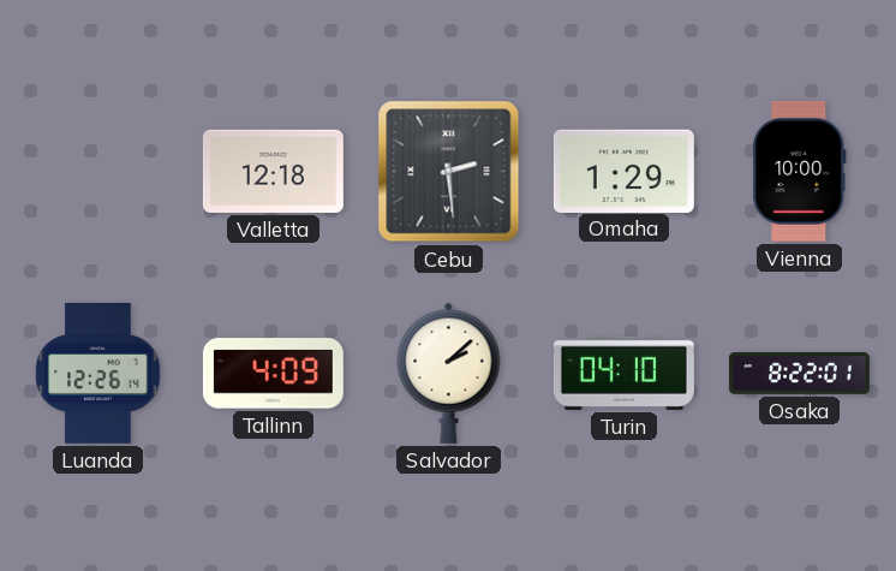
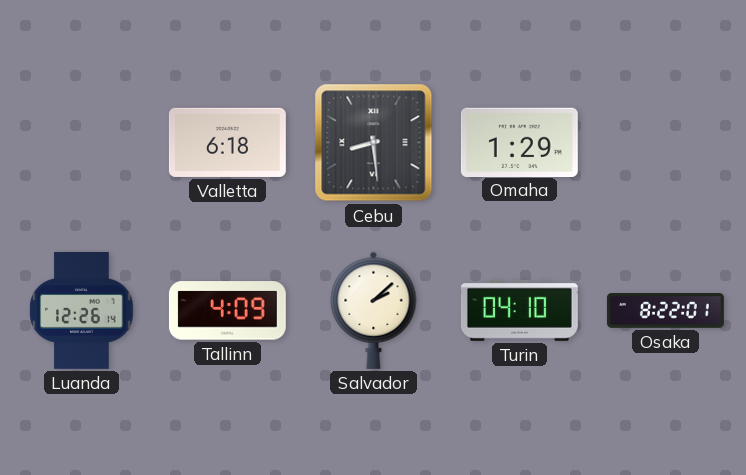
Valletta: 12:18 -> 6:18 (227, 142)
Cebu: 2:29 -> 8:29 (374, 143)
Vienna: 10:00 -> none (800, 171)
